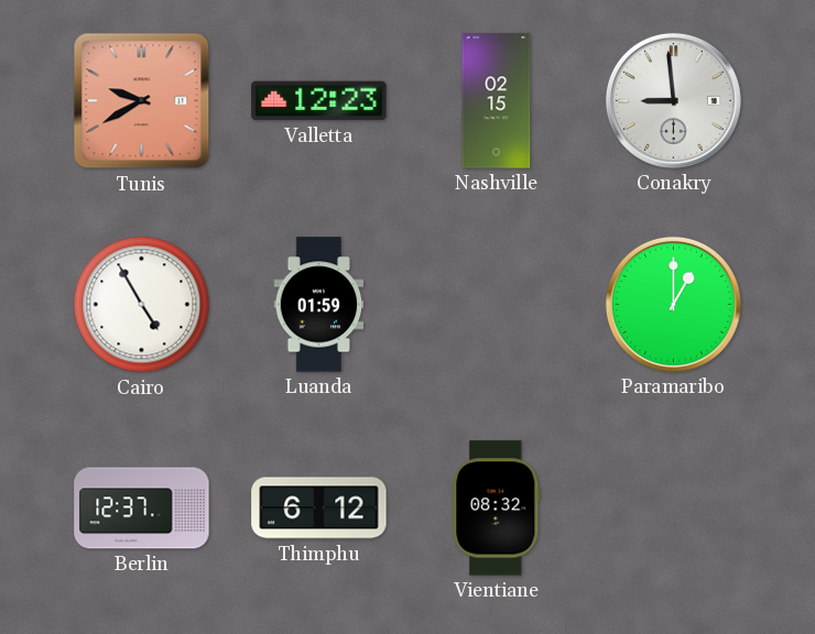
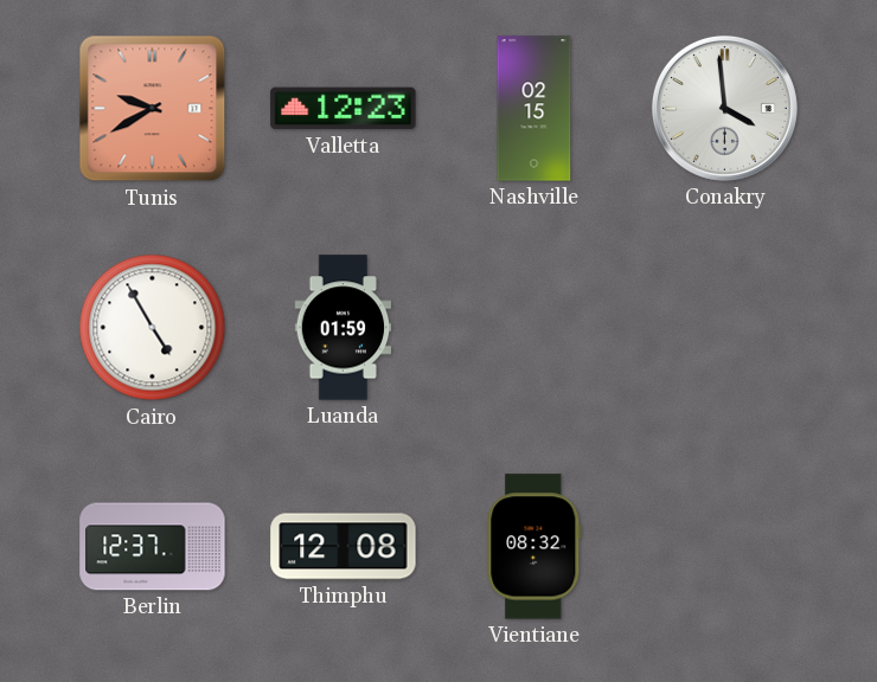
Conakry: 8:59 -> 3:59 (724, 108)
Paramaribo: 1:00 -> none (673, 304)
Thimphu: 6:12 -> 12:08 (344, 547)
